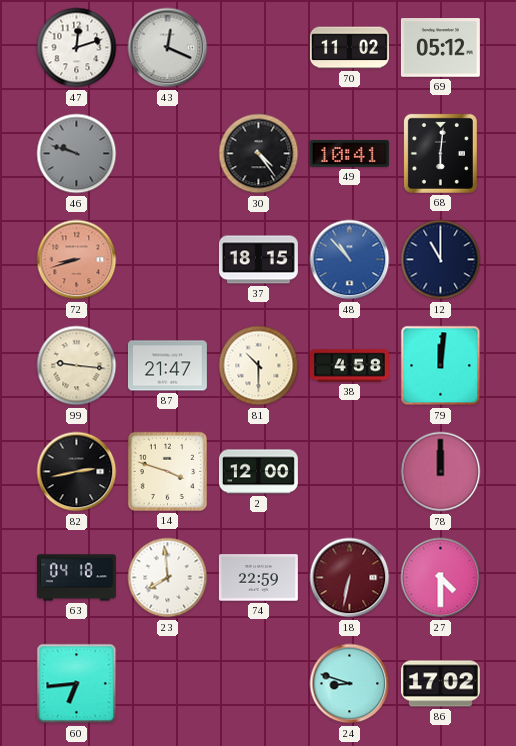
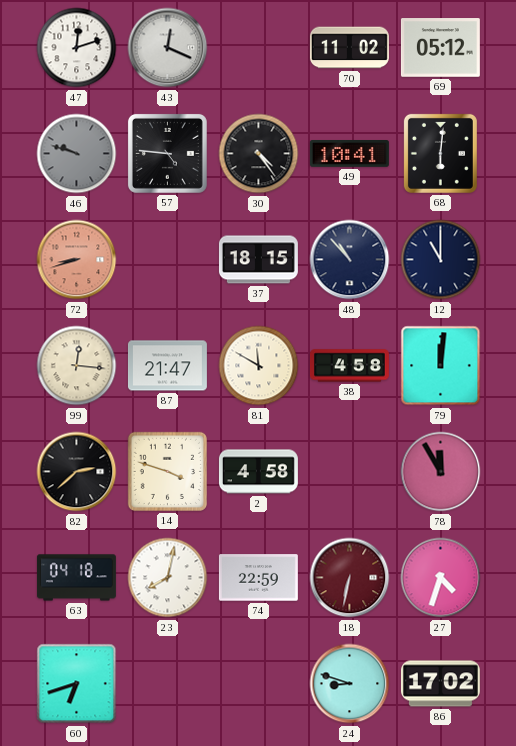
57: none -> 4:46 (167, 153)
48 dial: blue -> navy (350, 260)
99: 9:16 -> 12:16 (77, 366)
81: 10:30 -> 11:50 (259, 366)
82: 2:43 -> 2:38 (77, 472)
2: 12:00 -> 4:58 (258, 472)
78: 12:00 -> 11:55 (441, 472)
23: 7:59 -> 8:02 (168, 578)
27: 4:30 -> 4:33 (441, 578)
60: 6:44 -> 6:42 (77, 684)
